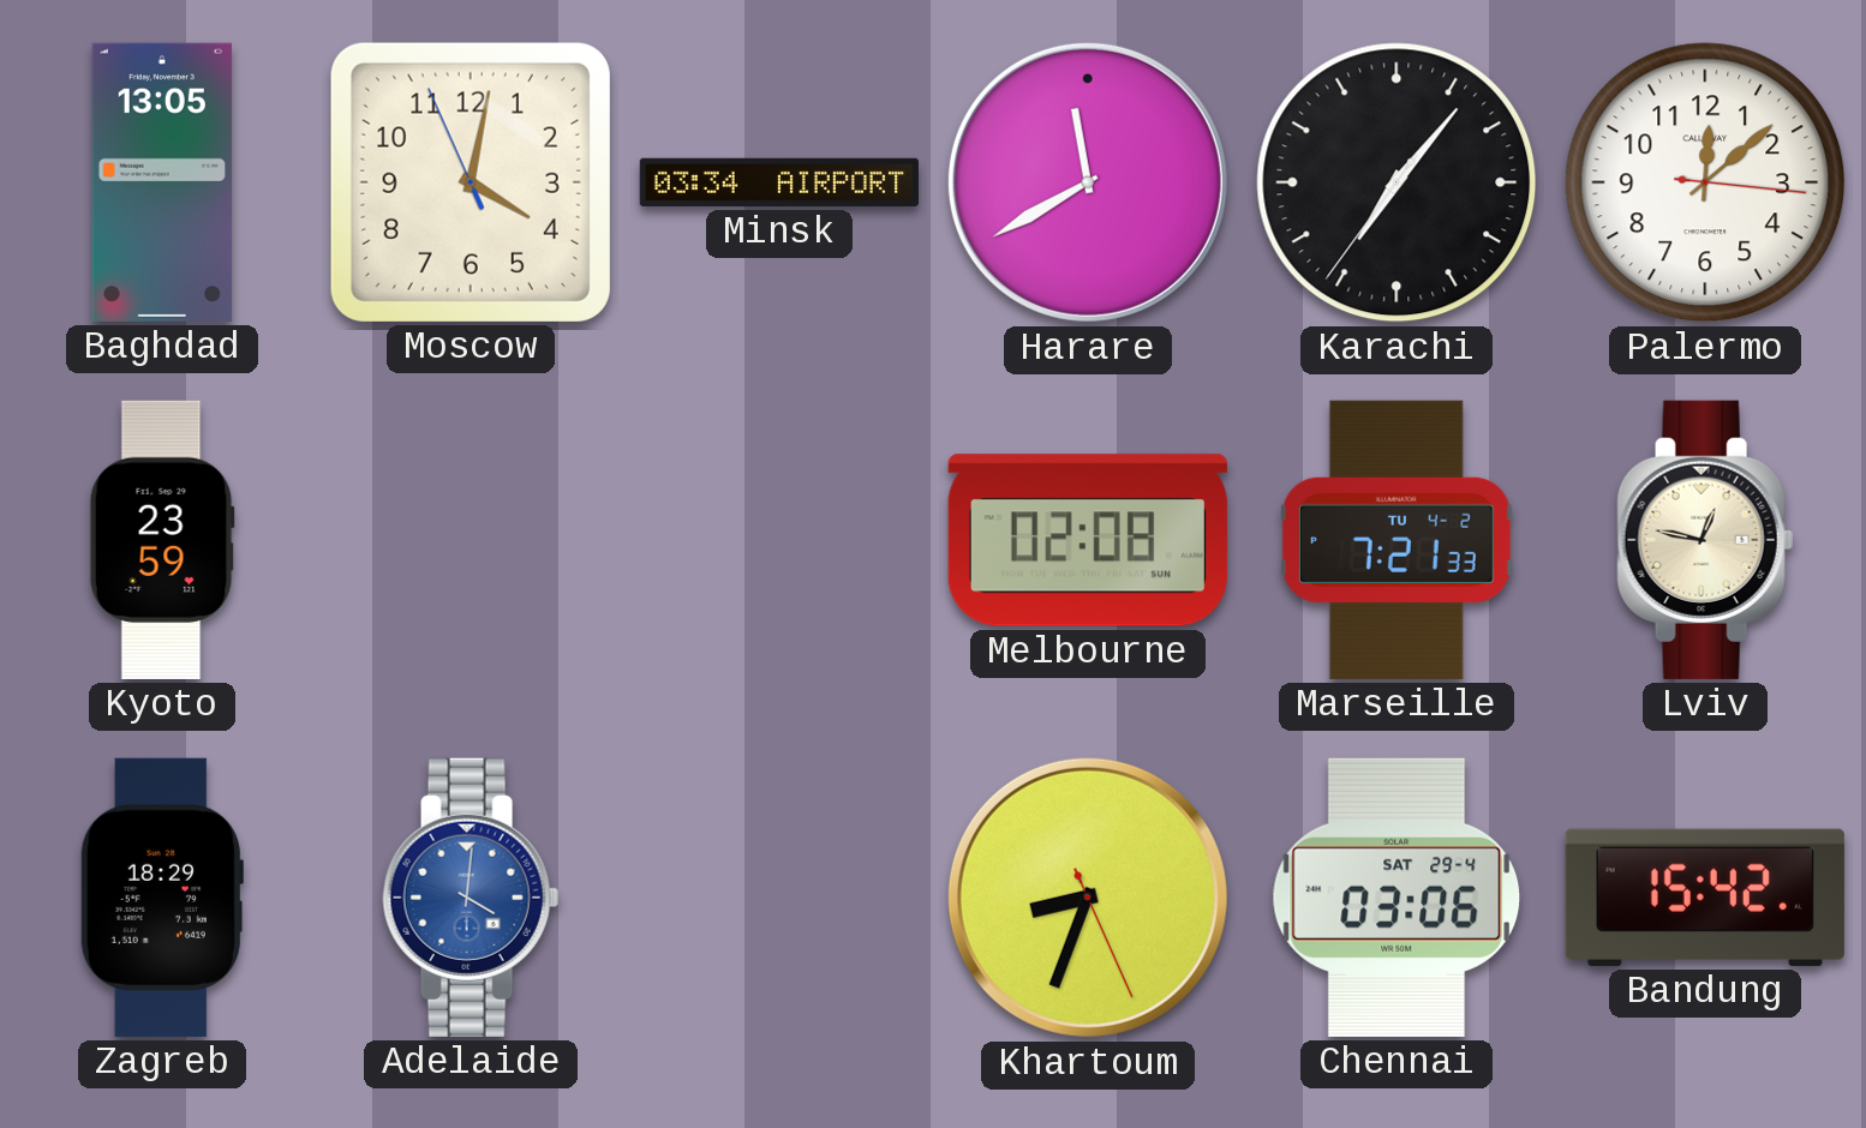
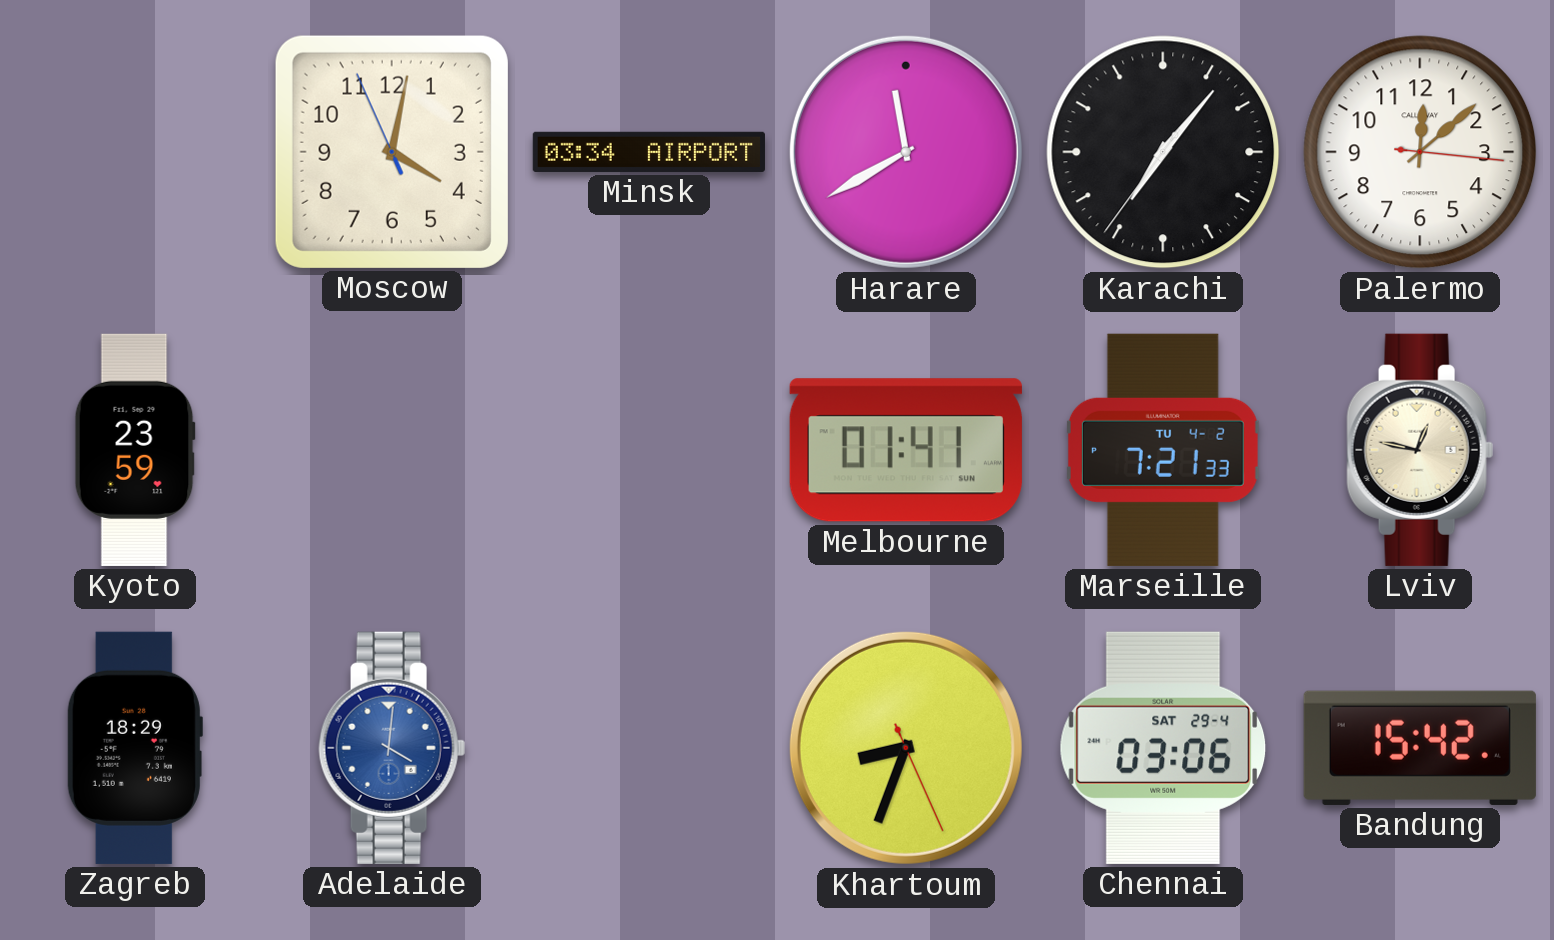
Baghdad: 13:05 -> none (162, 182)
Melbourne: 02:08 -> 01:41 (906, 450)
